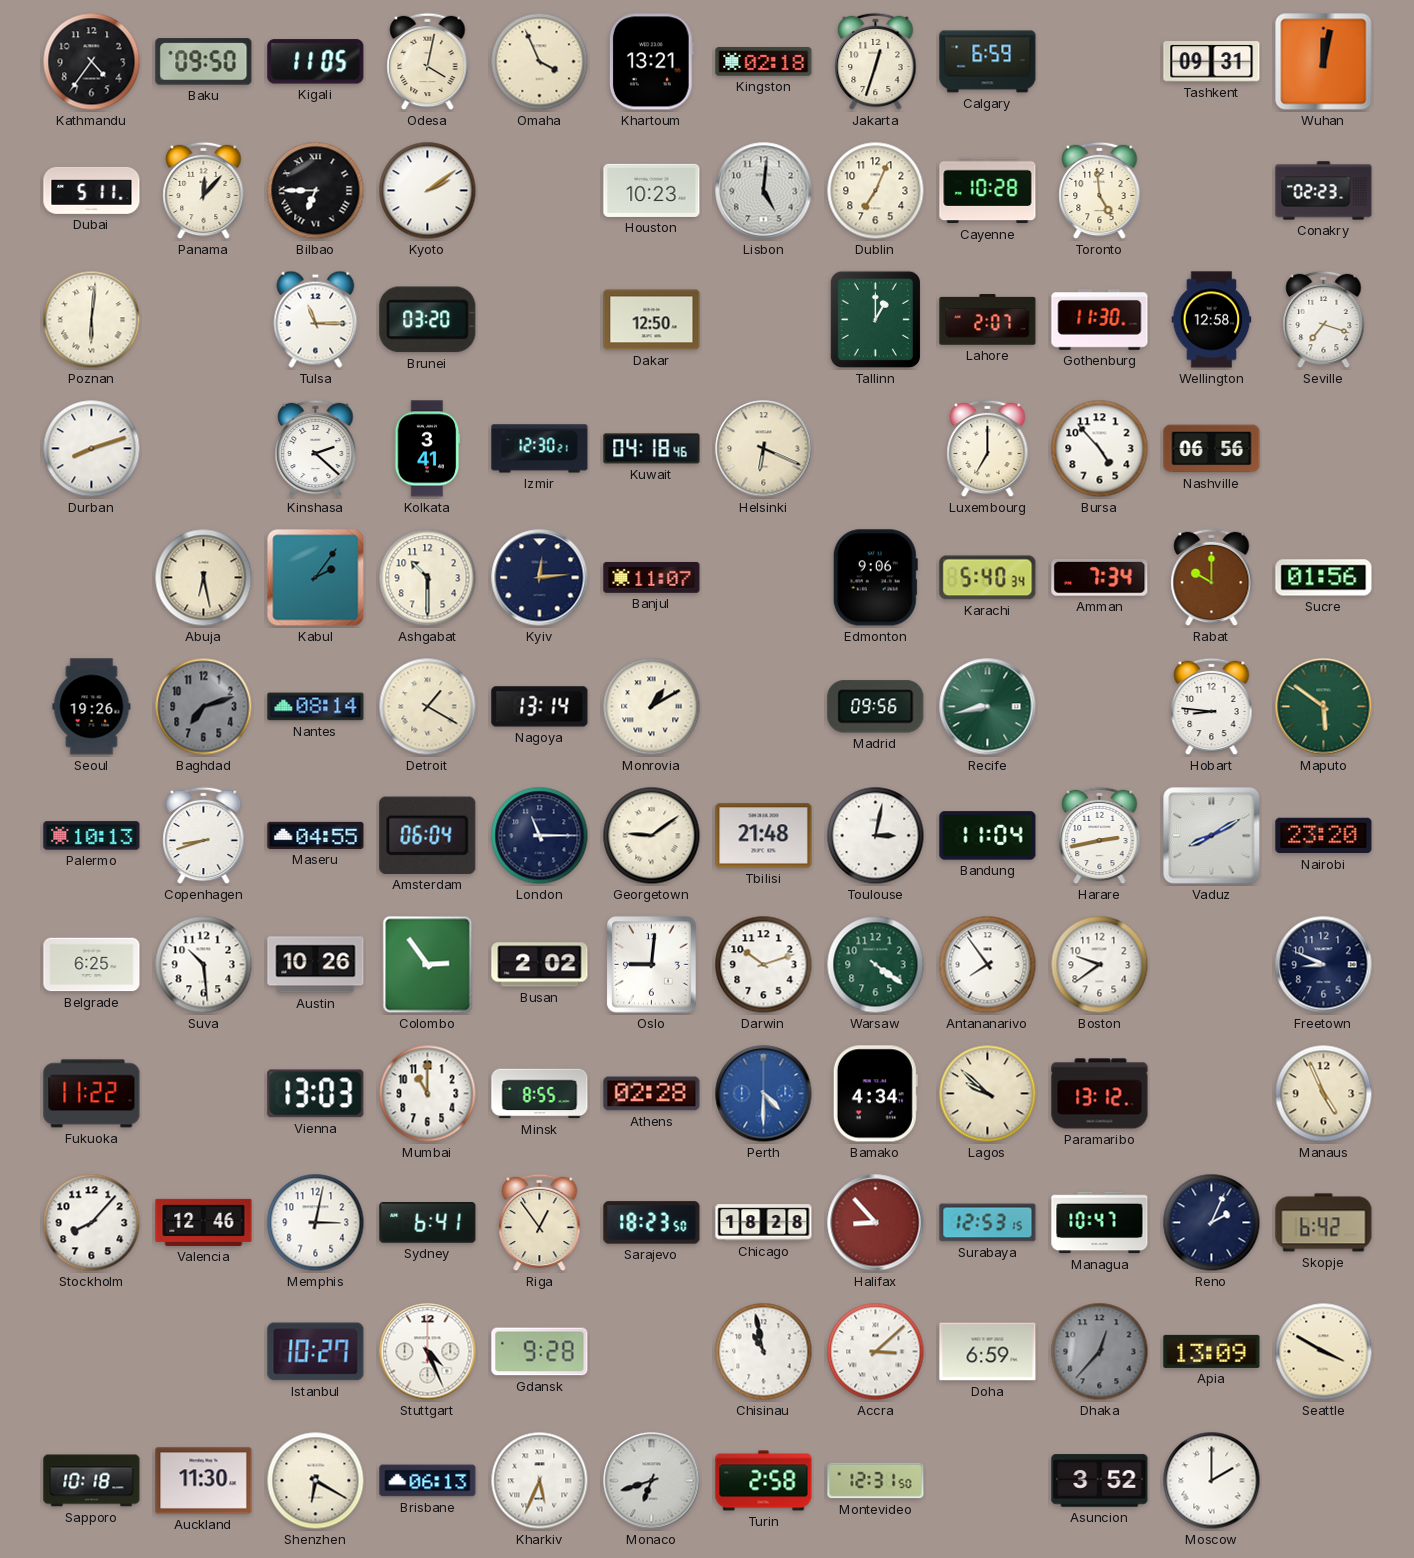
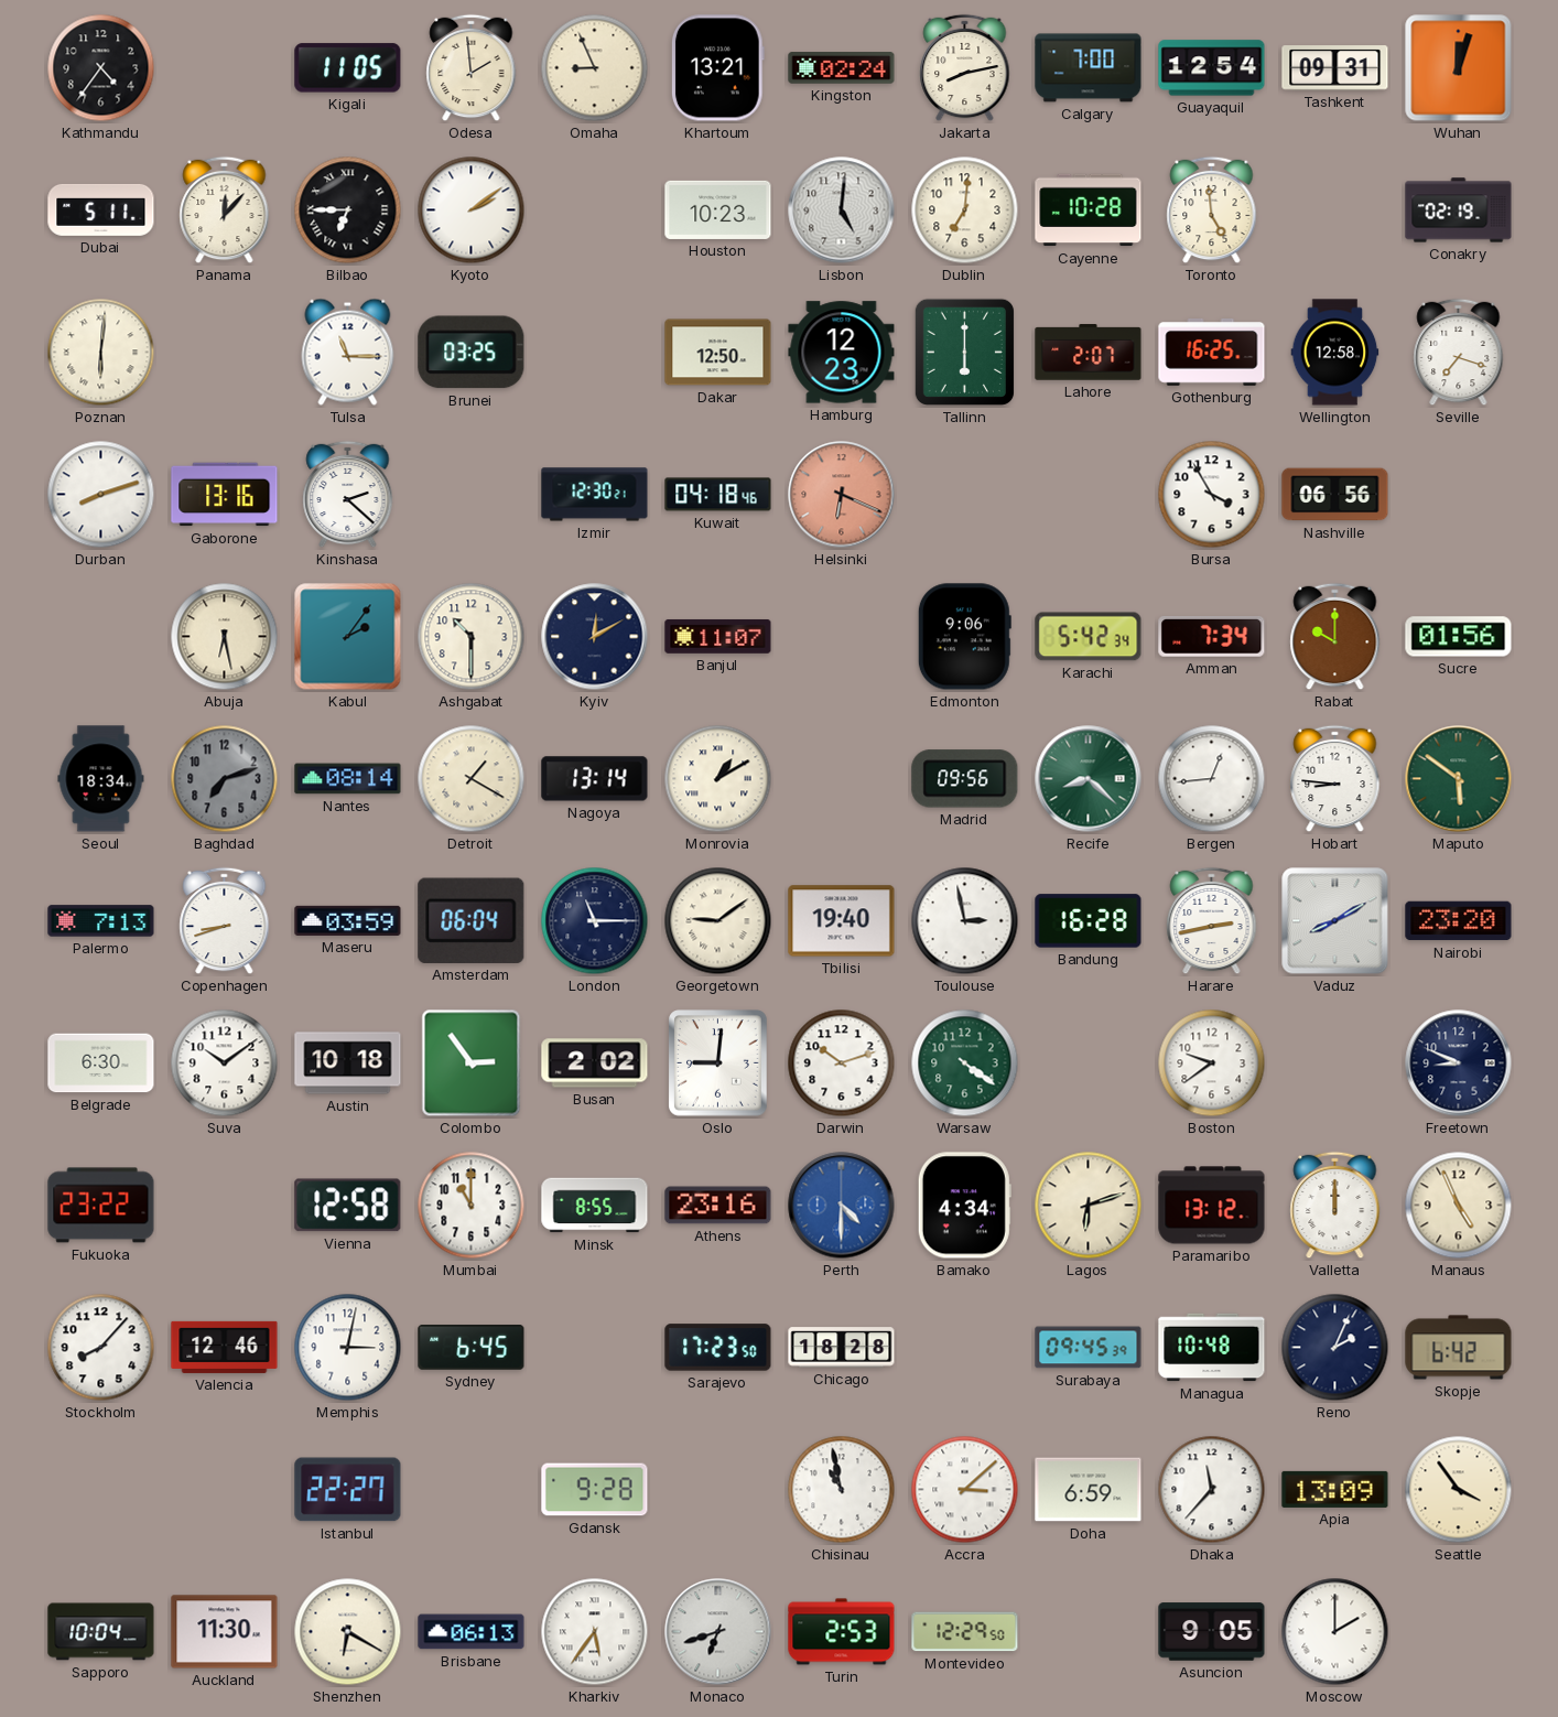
Baku: 09:50 -> none (204, 62)
Odesa: 4:02 -> 1:59 (472, 68)
Omaha: 3:56 -> 8:56 (595, 68)
Kingston: 02:18 -> 02:24 (842, 68)
Jakarta: 12:33 -> 8:13 (965, 68)
Calgary: 6:59 -> 7:00 (1089, 68)
Guayaquil: none -> 12:54 (1212, 68)
Wuhan: 12:02 -> 12:03 (1459, 68)
Dublin: 7:04 -> 7:01 (965, 210)
Conakry: 02:23 -> 02:19 (1459, 210)
Brunei: 03:20 -> 03:25 (472, 353)
Hamburg: none -> 12:23 (842, 353)
Tallinn: 1:00 -> 6:00 (964, 352)
Gothenburg: 11:30 -> 16:25 (1212, 353)
Gaborone: none -> 13:16 (225, 495)
Kolkata: 3:41 -> none (428, 449)
Helsinki dial: cream -> salmon (842, 495)
Luxembourg: 7:00 -> none (988, 449)
Bursa: 4:53 -> 3:55 (1212, 495)
Kyiv: 12:14 -> 12:10 (595, 637)
Karachi: 5:40 -> 5:42 (1089, 637)
Seoul: 19:26 -> 18:34 (101, 779)
Recife: 8:43 -> 8:22 (1089, 779)
Bergen: none -> 12:44 (1212, 779)
Palermo: 10:13 -> 7:13 (101, 921)
Maseru: 04:55 -> 03:59 (348, 920)
Tbilisi: 21:48 -> 19:40 (842, 921)
Toulouse: 3:02 -> 2:58 (965, 921)
Bandung: 11:04 -> 16:28 (1089, 921)
Belgrade: 6:25 -> 6:30 (101, 1063)
Suva: 10:29 -> 10:09 (225, 1063)
Austin: 10:26 -> 10:18 (348, 1063)
Antananarivo: 7:54 -> none (988, 965)
Fukuoka: 11:22 -> 23:22 (101, 1206)
Vienna: 13:03 -> 12:58 (348, 1206)
Athens: 02:28 -> 23:16 (718, 1206)
Lagos: 9:52 -> 6:12 (1089, 1206)
Valletta: none -> 12:00 (1335, 1206)
Sydney: 6:41 -> 6:45 (472, 1348)
Riga: 12:54 -> none (540, 1223)
Sarajevo: 18:23 -> 17:23 (718, 1348)
Halifax: 8:53 -> none (876, 1223)
Surabaya: 12:53 -> 09:45 (1089, 1348)
Managua: 10:47 -> 10:48 (1212, 1348)
Istanbul: 10:27 -> 22:27 (348, 1490)
Stuttgart: 4:26 -> none (428, 1352)
Dhaka: 12:37 -> 11:37 (1212, 1490)
Dhaka dial: grey -> white (1212, 1490)
Seattle: 3:50 -> 3:54 (1459, 1490)
Sapporo: 10:18 -> 10:04 (101, 1632)
Kharkiv: 5:34 -> 5:36 (595, 1632)
Turin: 2:58 -> 2:53 (842, 1632)
Montevideo: 12:31 -> 12:29 (965, 1632)
Asuncion: 3:52 -> 9:05 (1212, 1632)
